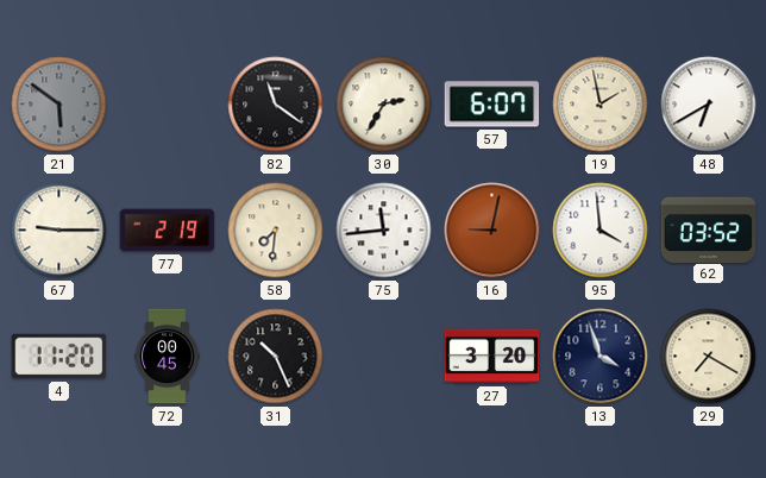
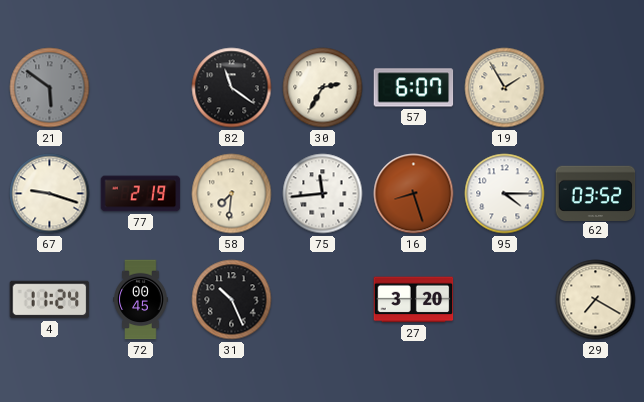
19: 1:58 -> 1:55 (505, 88)
48: 6:40 -> none (709, 105)
67: 9:15 -> 9:18 (50, 194)
16: 9:02 -> 8:27 (414, 194)
95: 3:59 -> 4:15 (505, 194)
4: 11:20 -> 11:24 (50, 300)
13: 3:57 -> none (601, 357)
